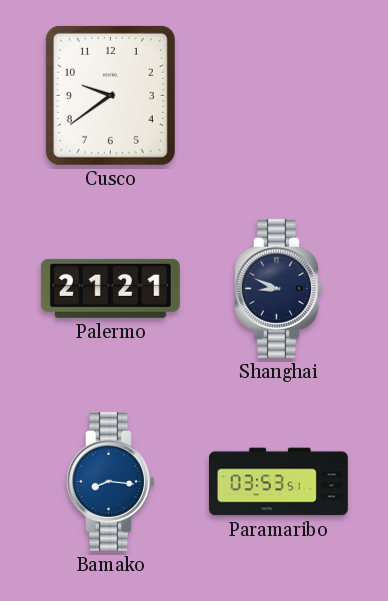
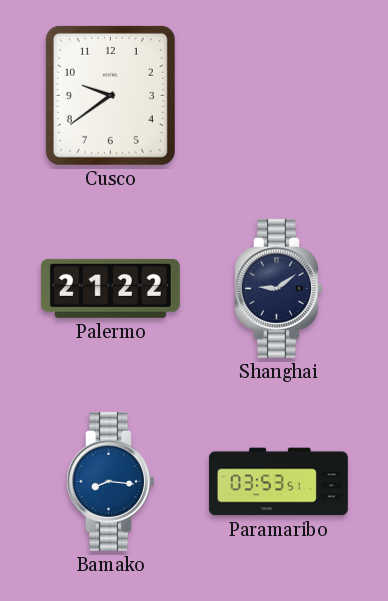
Palermo: 21:21 -> 21:22 (110, 288)
Shanghai: 8:49 -> 9:09 (279, 288)
